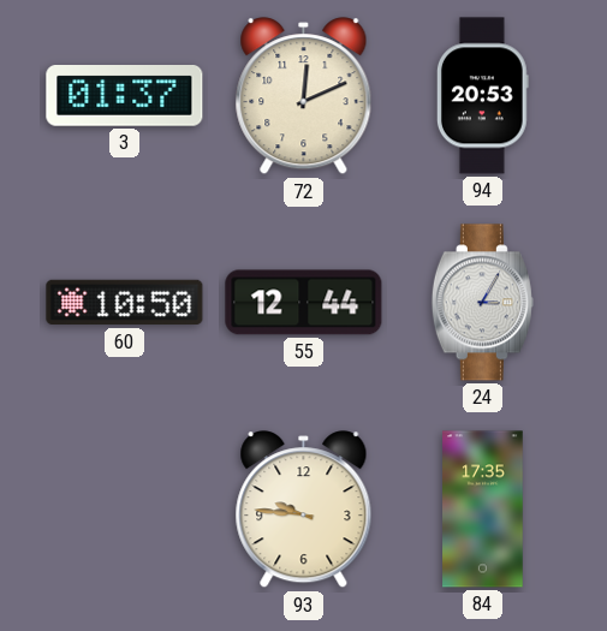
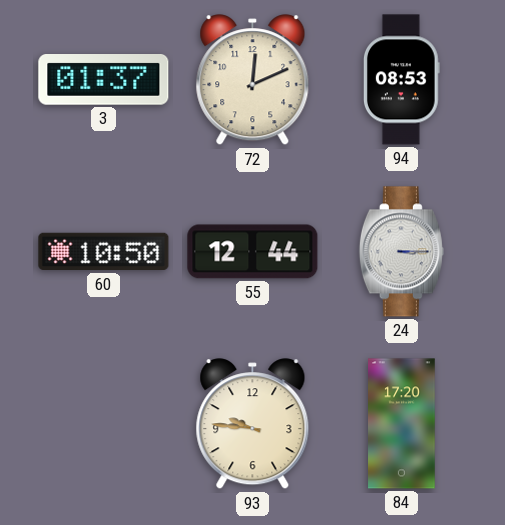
94: 20:53 -> 08:53 (401, 80)
24: 3:05 -> 3:15 (401, 252)
84: 17:35 -> 17:20 (402, 424)
